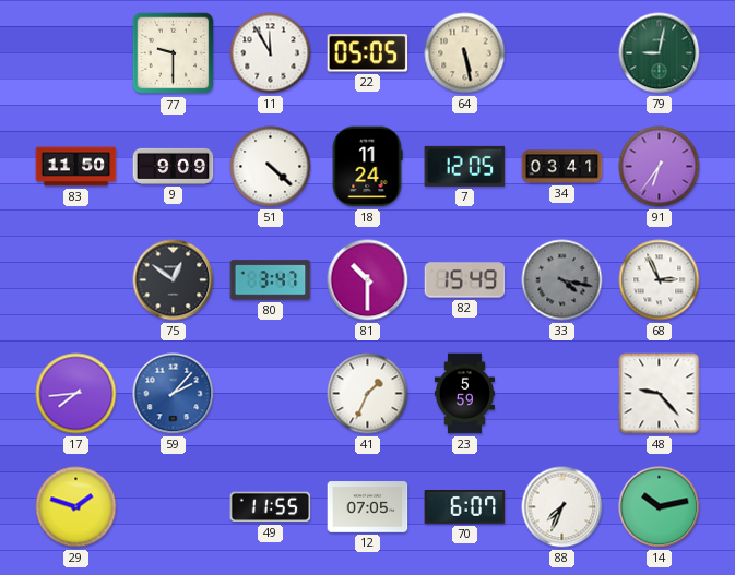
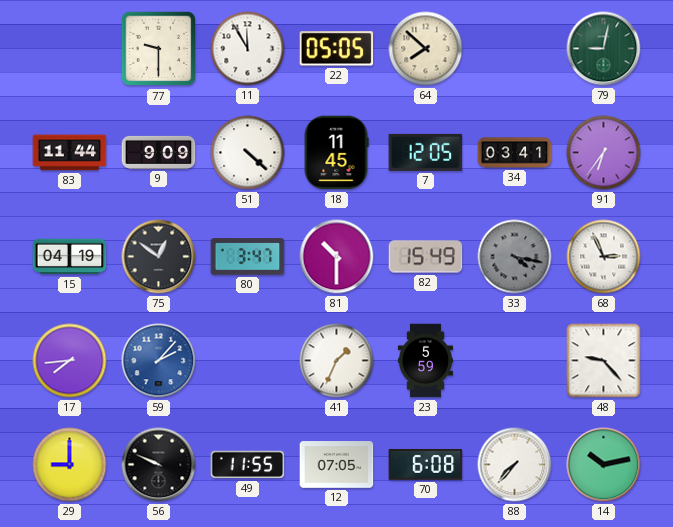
64: 5:28 -> 7:52 (426, 49)
83: 11:50 -> 11:44 (70, 153)
18: 11:24 -> 11:45 (336, 153)
15: none -> 04:19 (70, 257)
29: 1:48 -> 9:00 (70, 465)
56: none -> 9:49 (159, 465)
70: 6:07 -> 6:08 (426, 464)
88: 7:34 -> 7:37 (515, 465)
